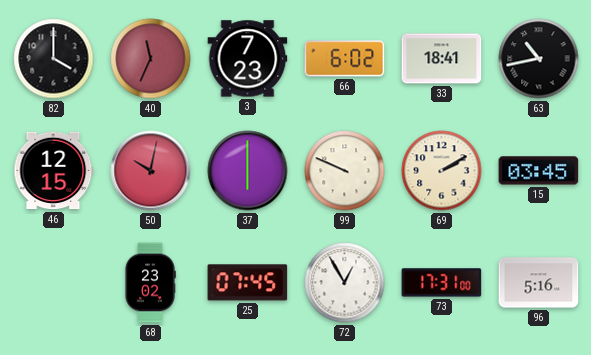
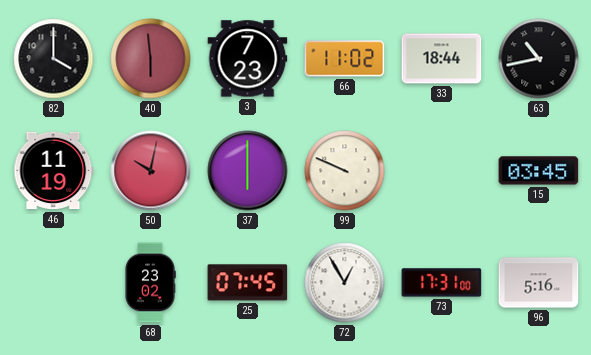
40: 11:34 -> 5:59 (151, 59)
66: 6:02 -> 11:02 (345, 59)
33: 18:41 -> 18:44 (442, 59)
46: 12:15 -> 11:19 (54, 171)
69: 2:10 -> none (442, 171)
